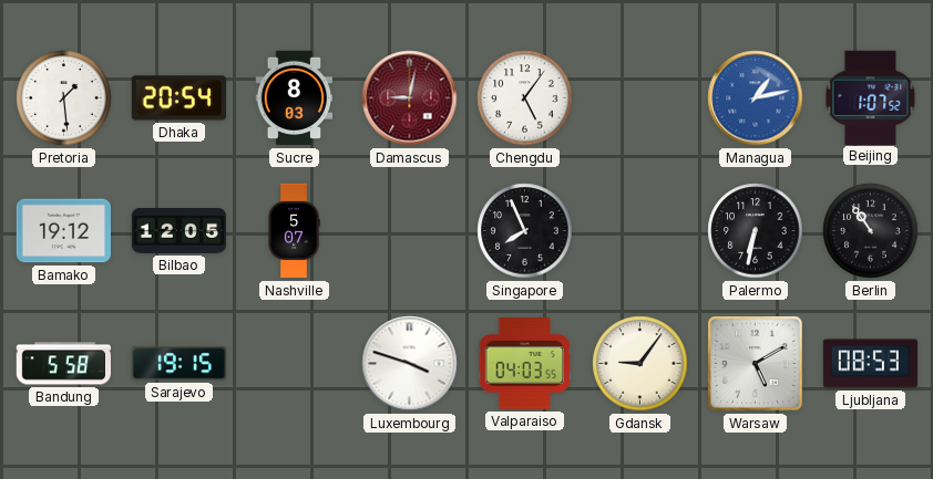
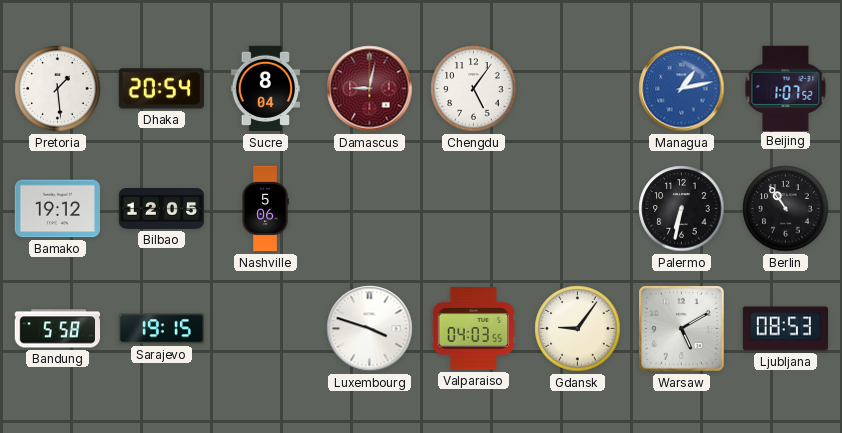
Sucre: 8:03 -> 8:04 (266, 89)
Nashville: 5:07 -> 5:06 (265, 209)
Singapore: 7:56 -> none (525, 231)
